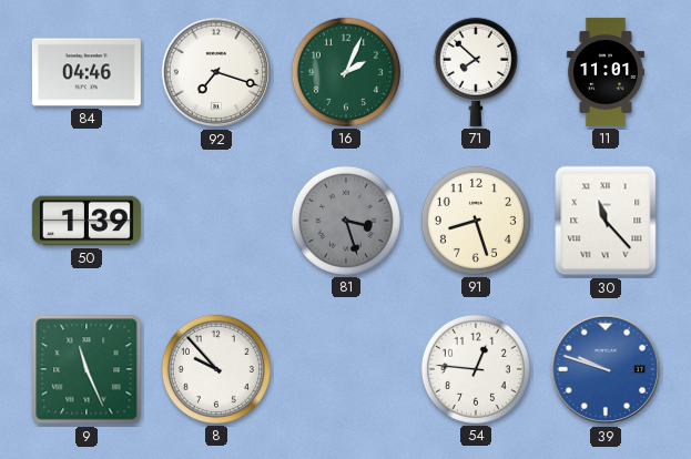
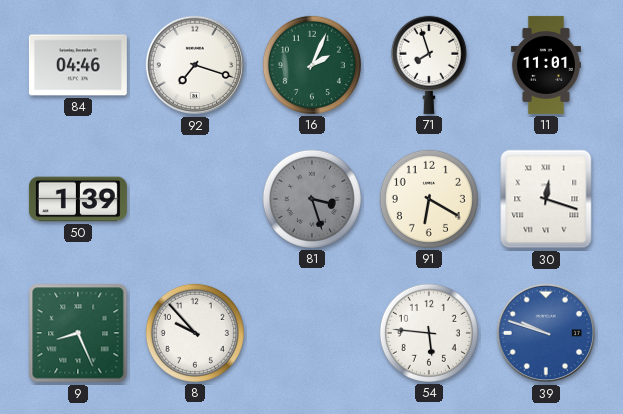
71: 7:52 -> 7:57 (429, 65)
91: 8:27 -> 6:20 (429, 199)
30: 11:23 -> 12:18 (546, 199)
9: 11:26 -> 8:26 (78, 333)
54: 12:46 -> 5:46 (429, 333)
